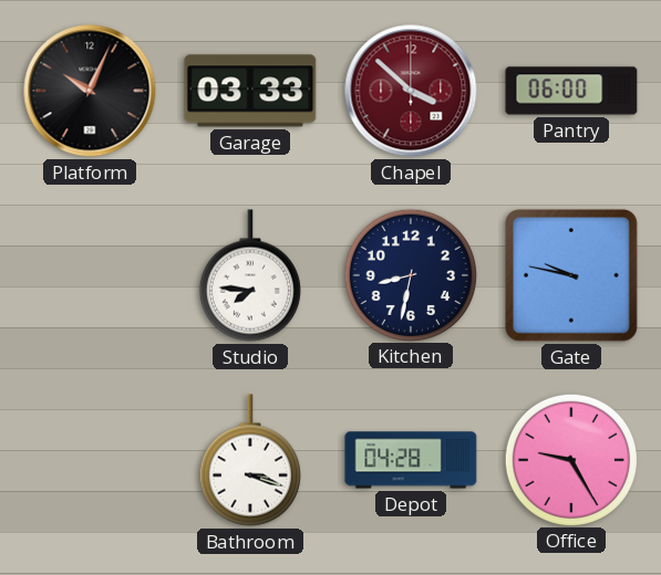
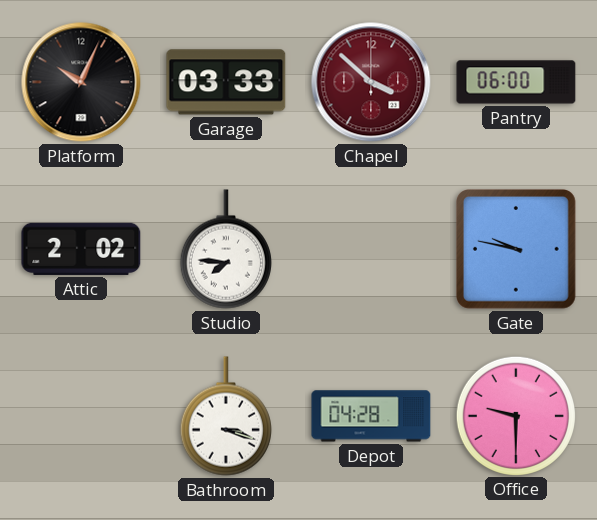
Attic: none -> 2:02 (81, 249)
Kitchen: 8:32 -> none (410, 274)
Office: 9:25 -> 9:30 (515, 415)
